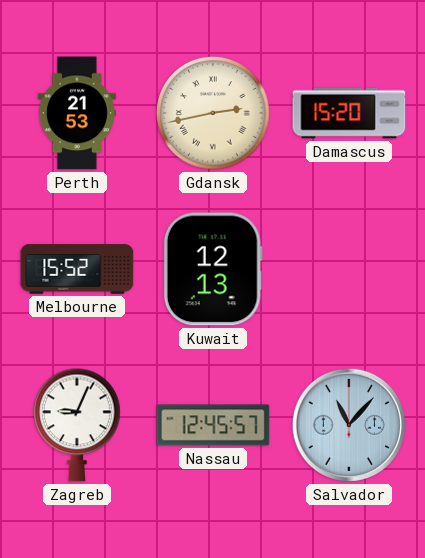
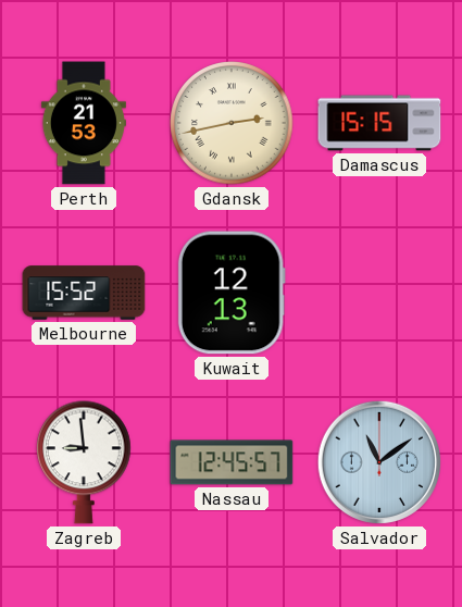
Damascus: 15:20 -> 15:15 (379, 123)
Zagreb: 9:04 -> 8:59 (85, 462)
Salvador: 11:07 -> 11:09 (379, 462)
